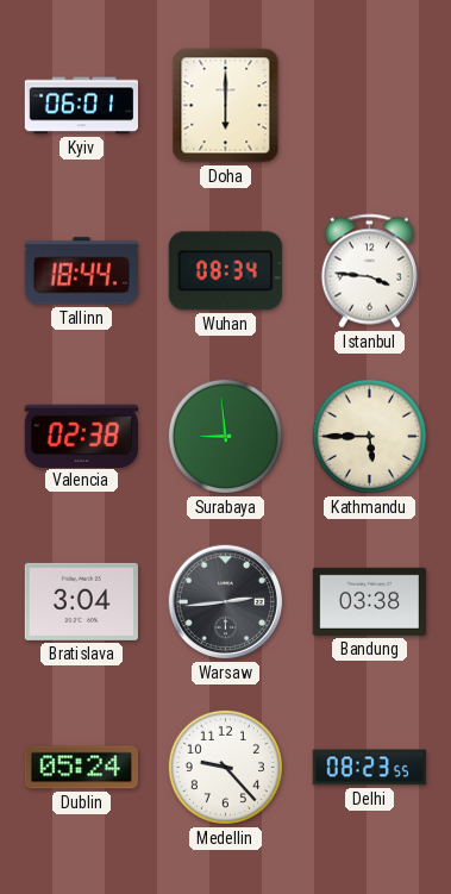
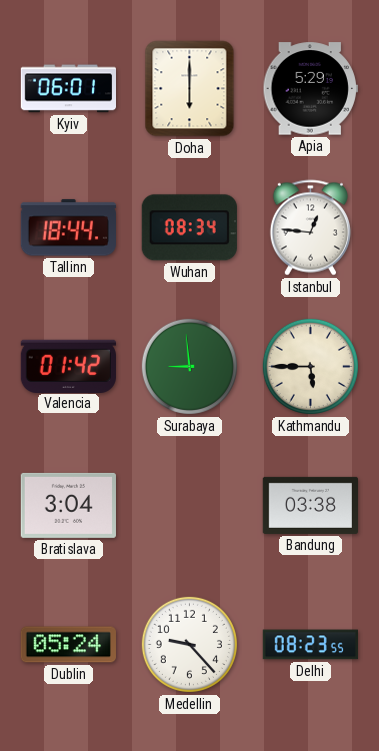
Apia: none -> 5:29 (310, 89)
Istanbul: 3:46 -> 12:46 (310, 228)
Valencia: 02:38 -> 01:42 (68, 366)
Warsaw: 2:44 -> none (226, 602)
